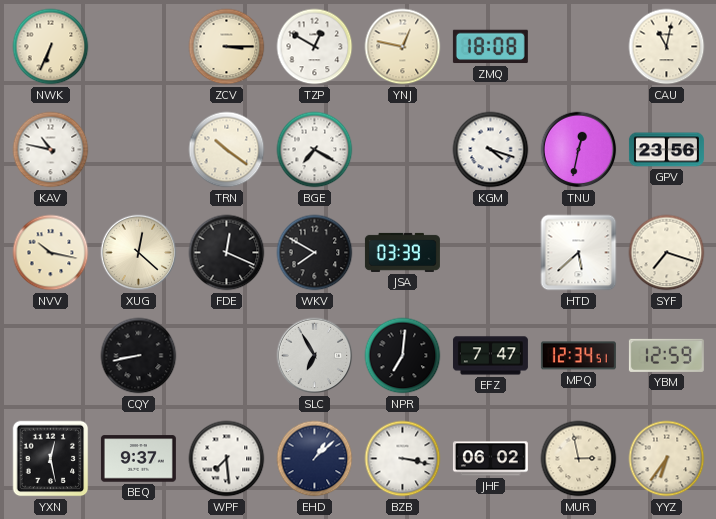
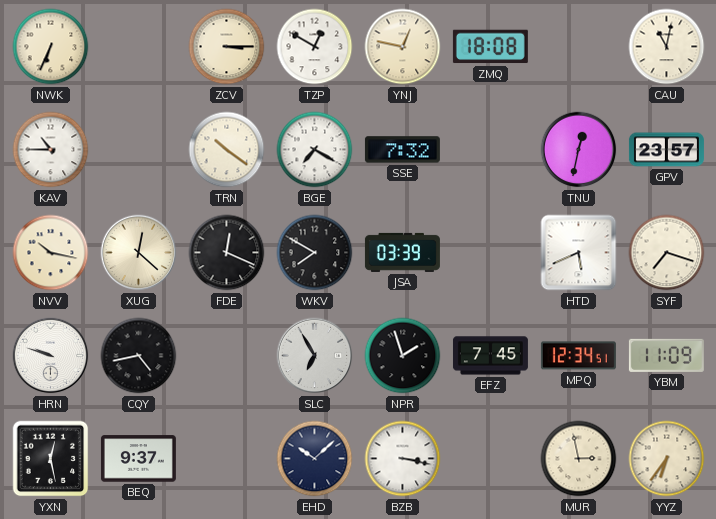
KAV: 10:47 -> 10:45 (51, 150)
SSE: none -> 7:32 (402, 150)
KGM: 4:18 -> none (491, 150)
GPV: 23:56 -> 23:57 (666, 150)
HTD: 5:38 -> 5:41 (579, 253)
HRN: none -> 9:48 (51, 356)
CQY: 8:43 -> 4:43 (139, 356)
NPR: 7:01 -> 1:57 (403, 356)
EFZ: 7:47 -> 7:45 (490, 356)
YBM: 12:59 -> 11:09 (666, 355)
WPF: 7:29 -> none (227, 459)
EHD: 1:08 -> 10:08 (315, 459)
JHF: 06:02 -> none (490, 459)
